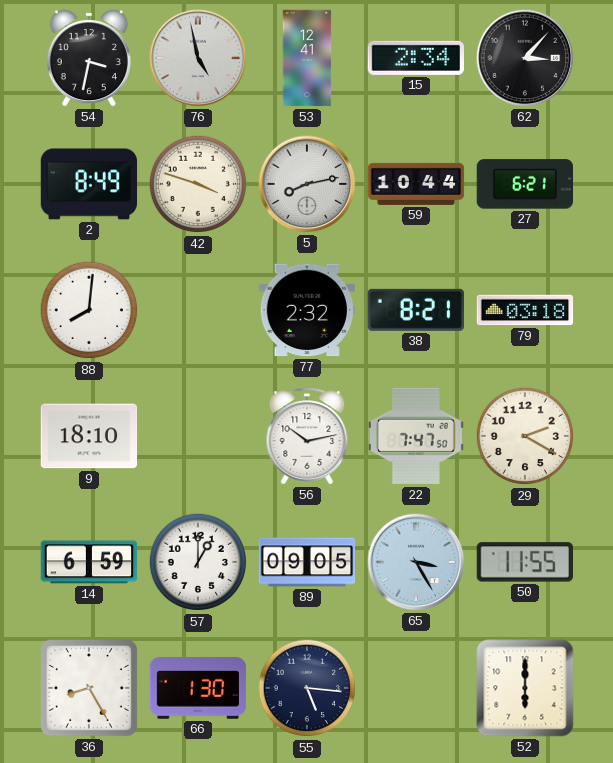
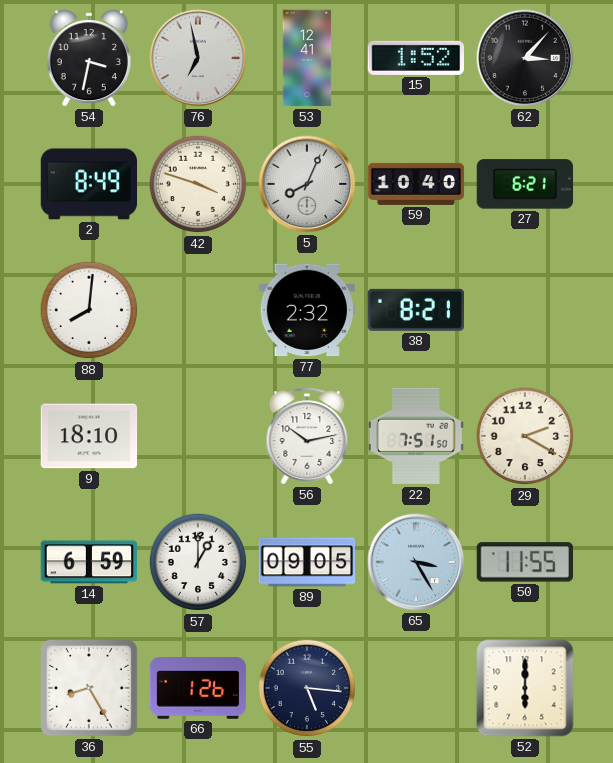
76: 4:58 -> 6:58 (198, 58)
15: 2:34 -> 1:52 (415, 58)
5: 8:13 -> 8:04 (307, 184)
59: 10:44 -> 10:40 (416, 184)
79: 03:18 -> none (525, 310)
22: 7:47 -> 7:51 (417, 436)
66: 1:30 -> 1:26 (198, 688)
